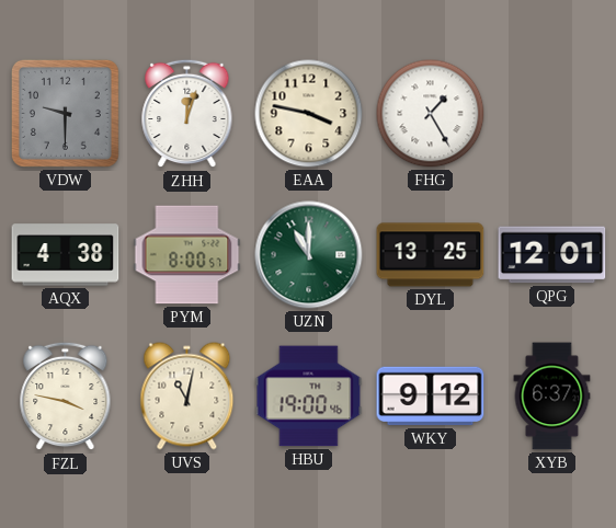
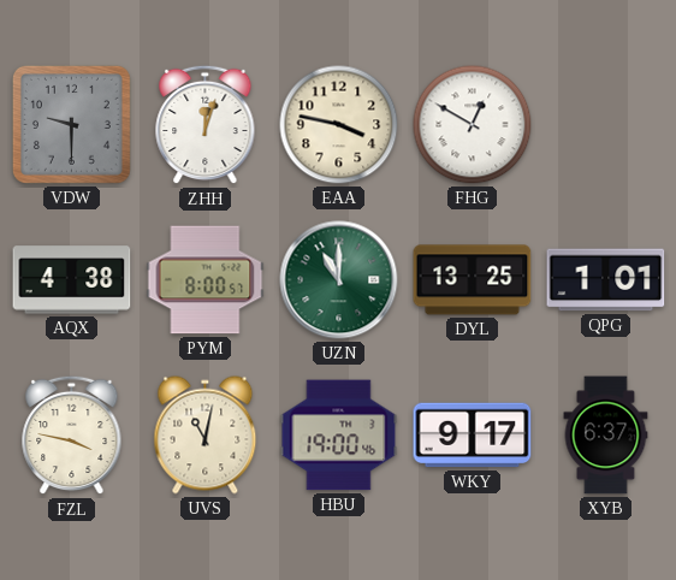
FHG: 1:25 -> 12:50 (473, 125)
QPG: 12:01 -> 1:01 (606, 280)
WKY: 9:12 -> 9:17 (473, 436)
